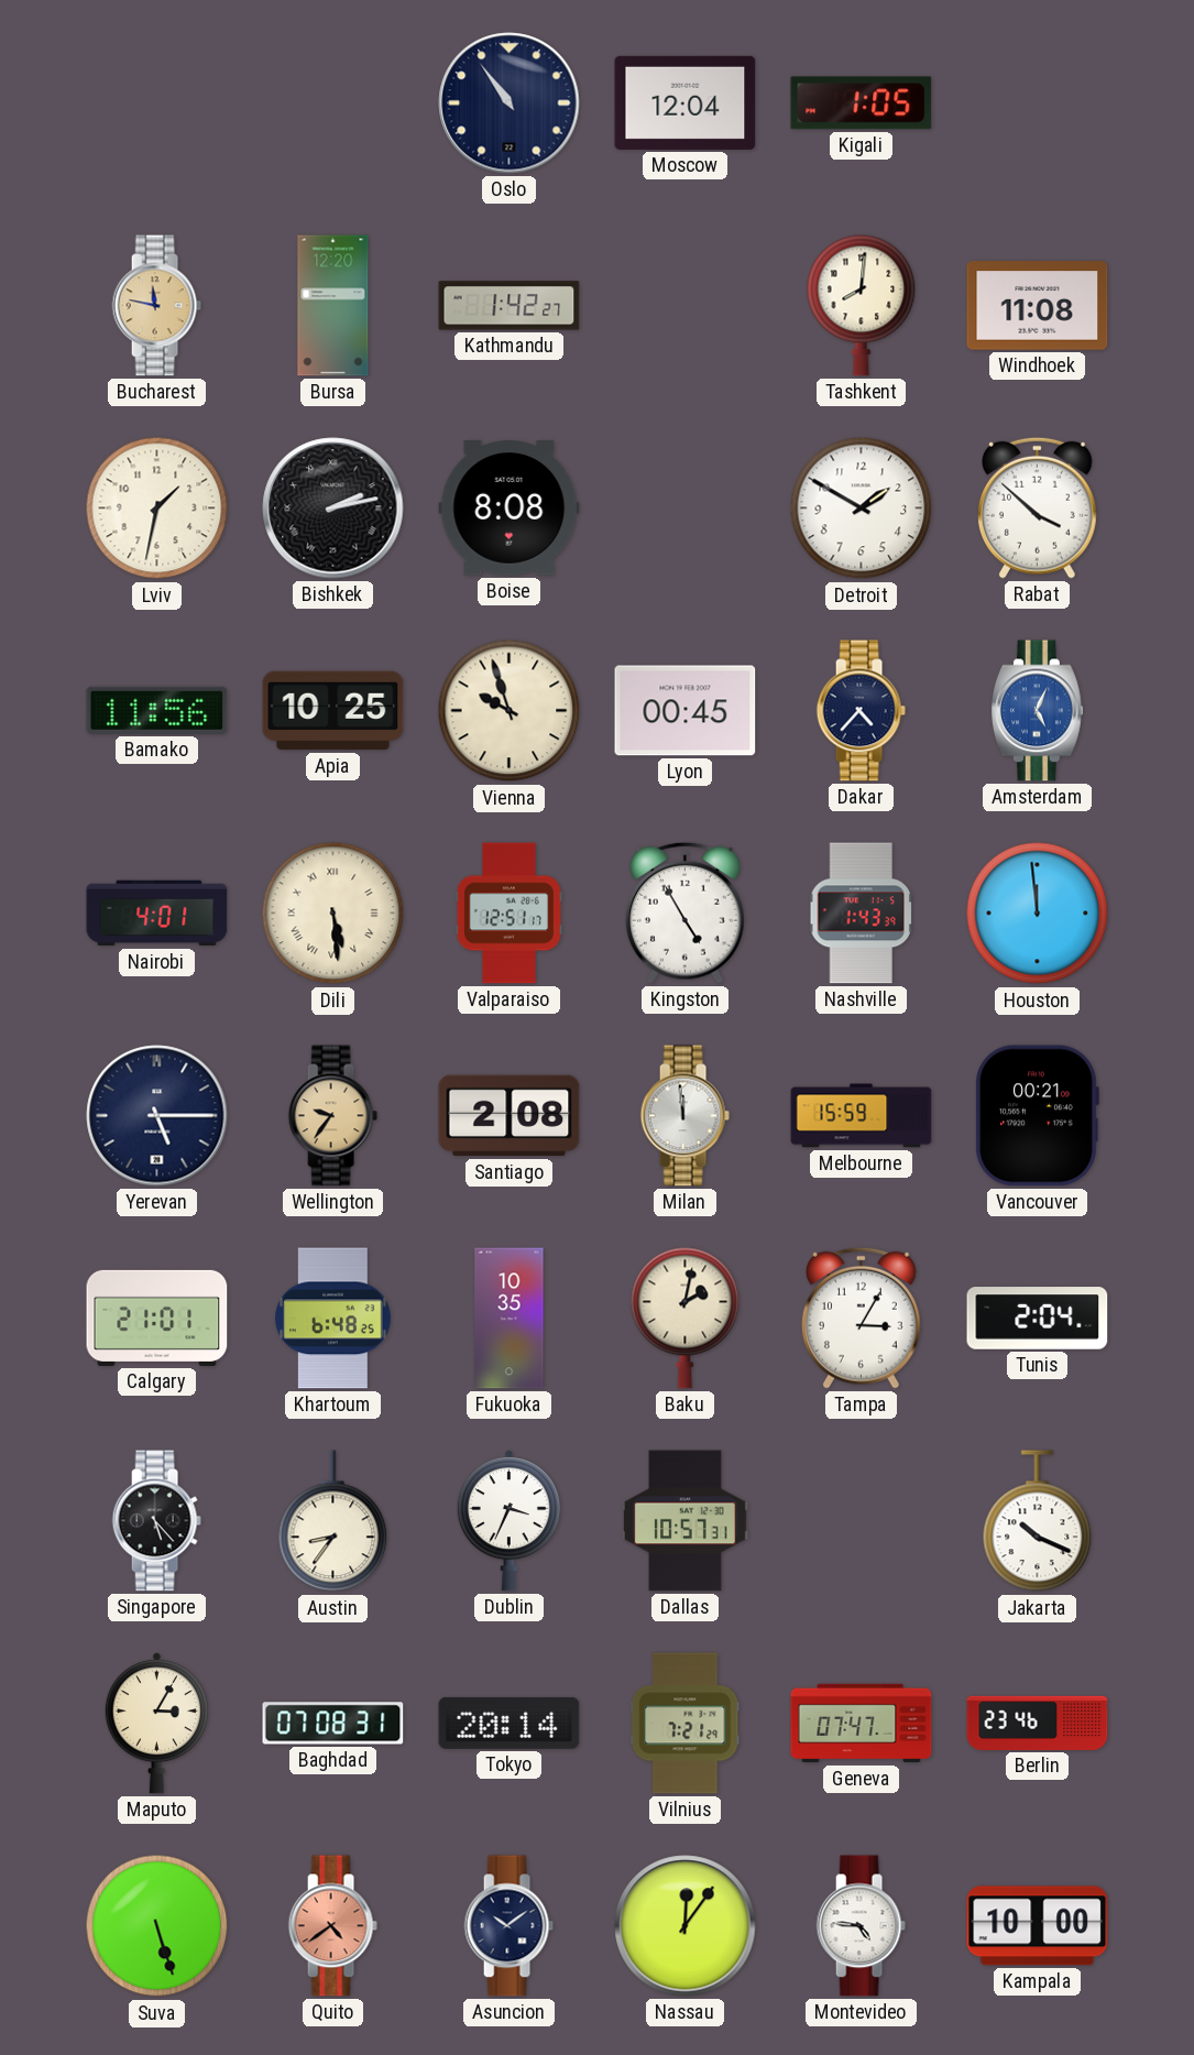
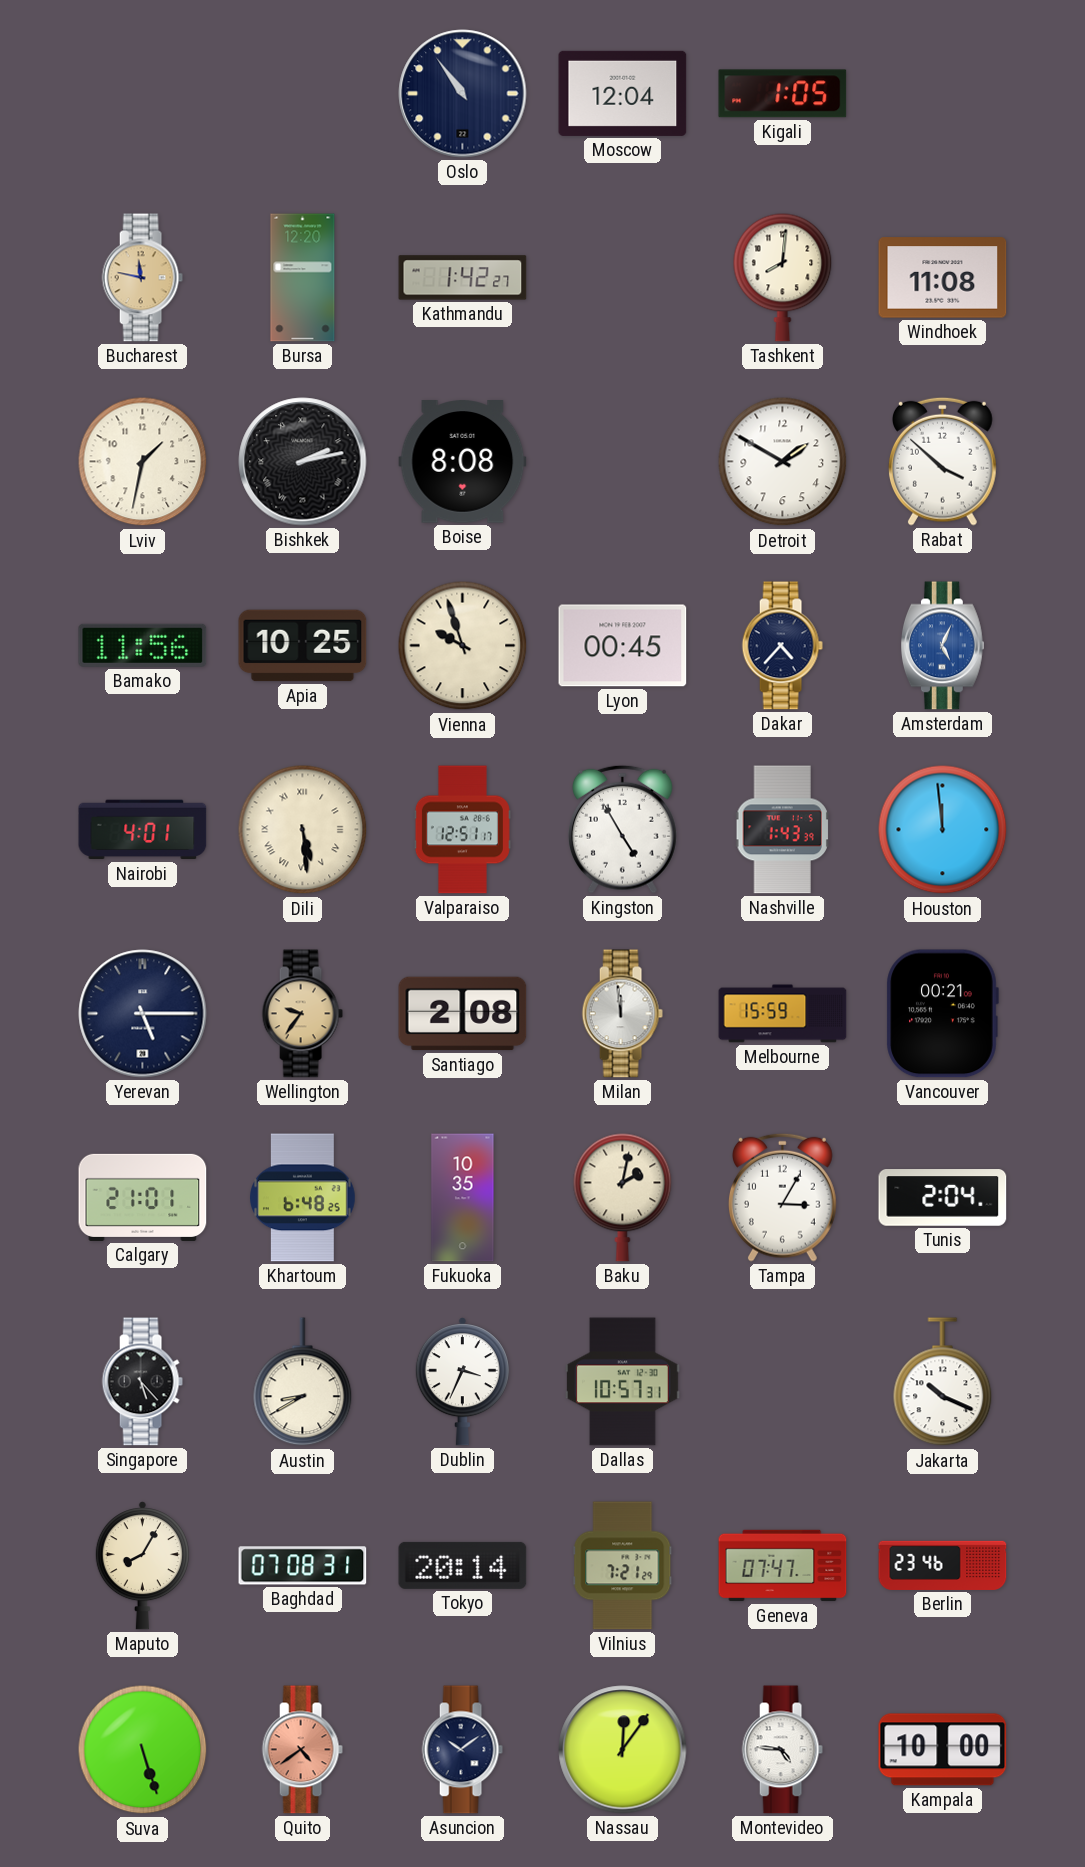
Austin: 8:36 -> 8:40 (303, 1382)
Maputo: 3:05 -> 8:05 (142, 1566)
